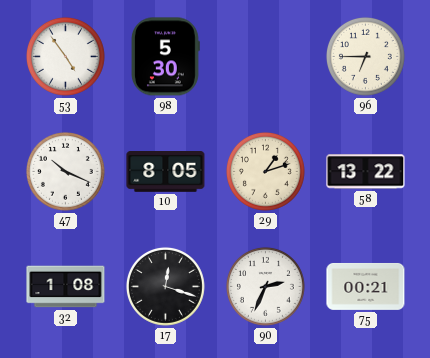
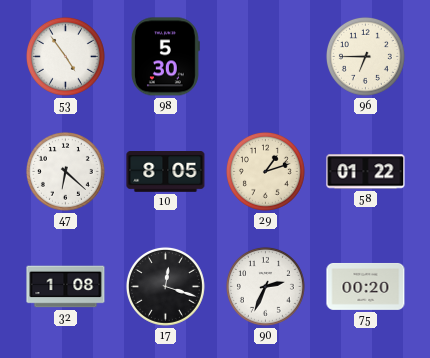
47: 10:19 -> 6:22 (65, 171)
58: 13:22 -> 01:22 (366, 172)
75: 00:21 -> 00:20 (366, 286)
